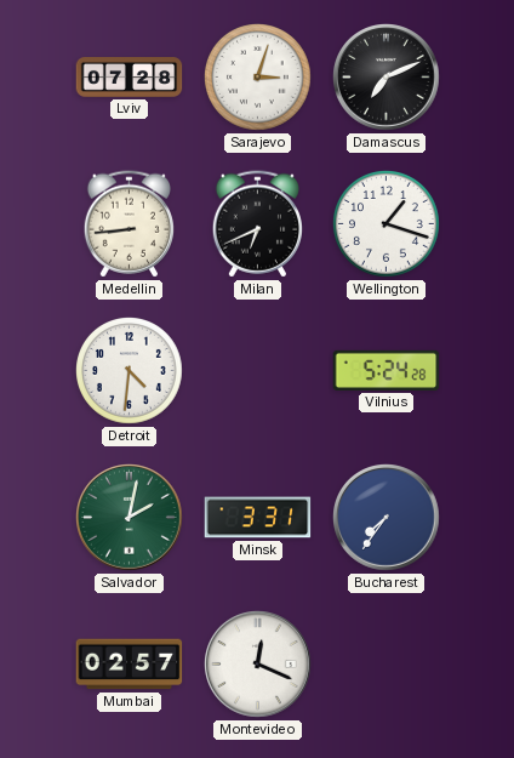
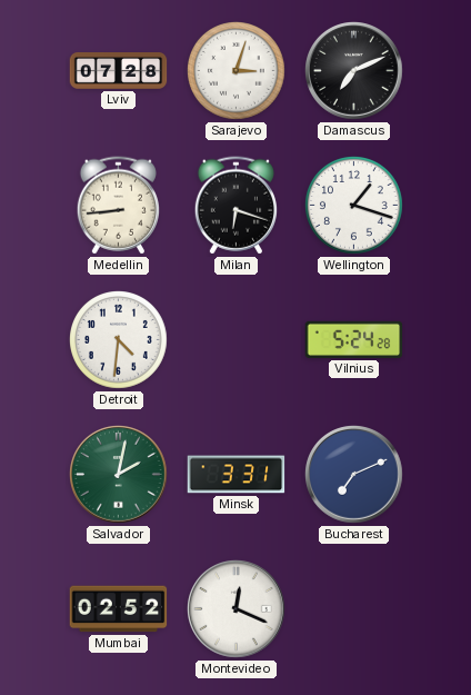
Milan: 6:41 -> 6:18 (235, 206)
Bucharest: 7:36 -> 7:11 (354, 475)
Mumbai: 02:57 -> 02:52 (119, 609)
